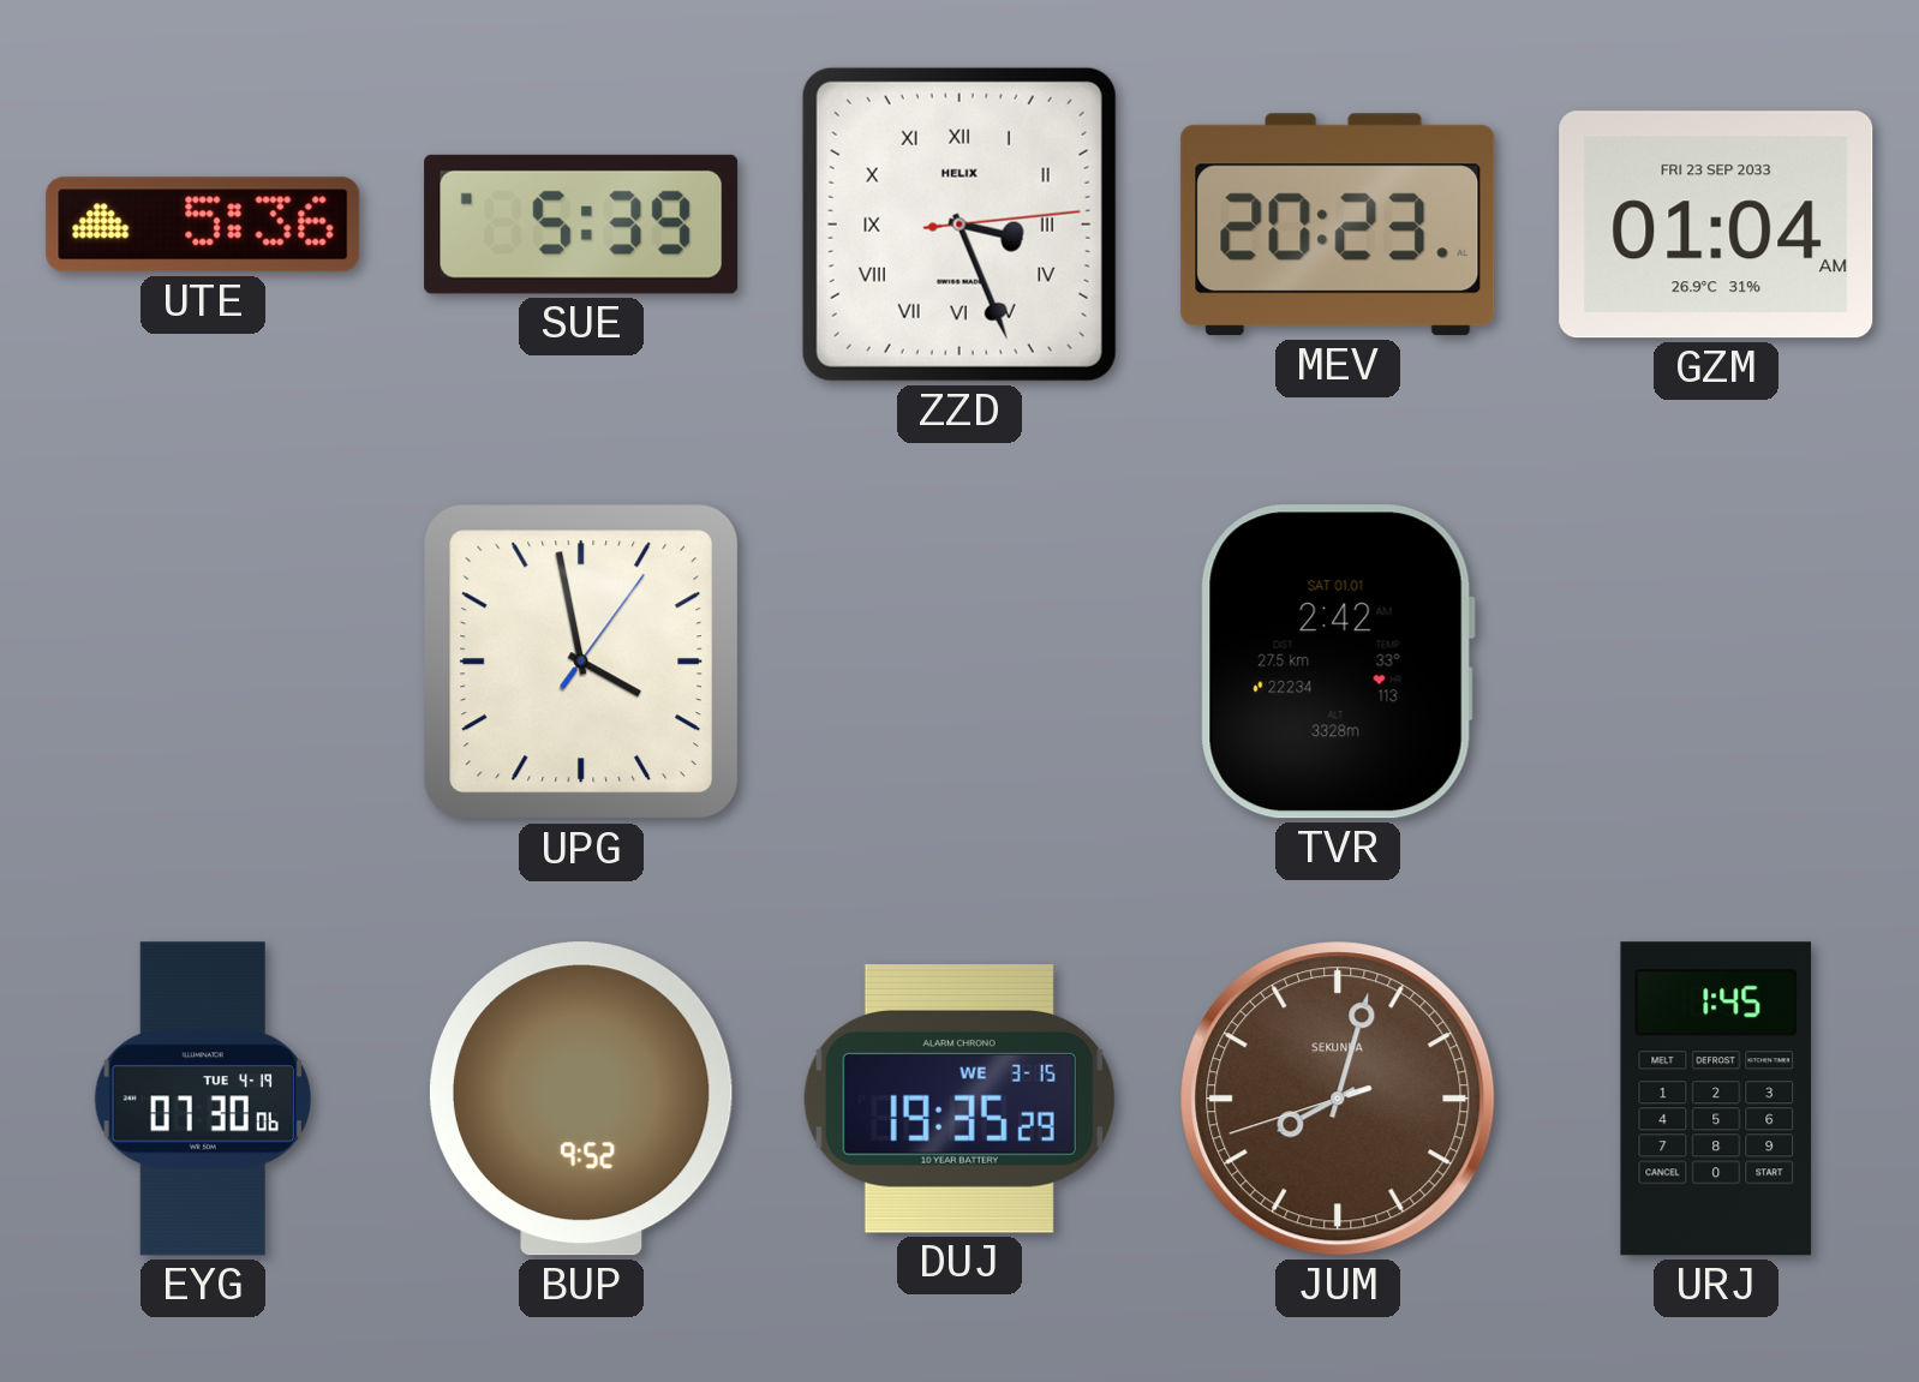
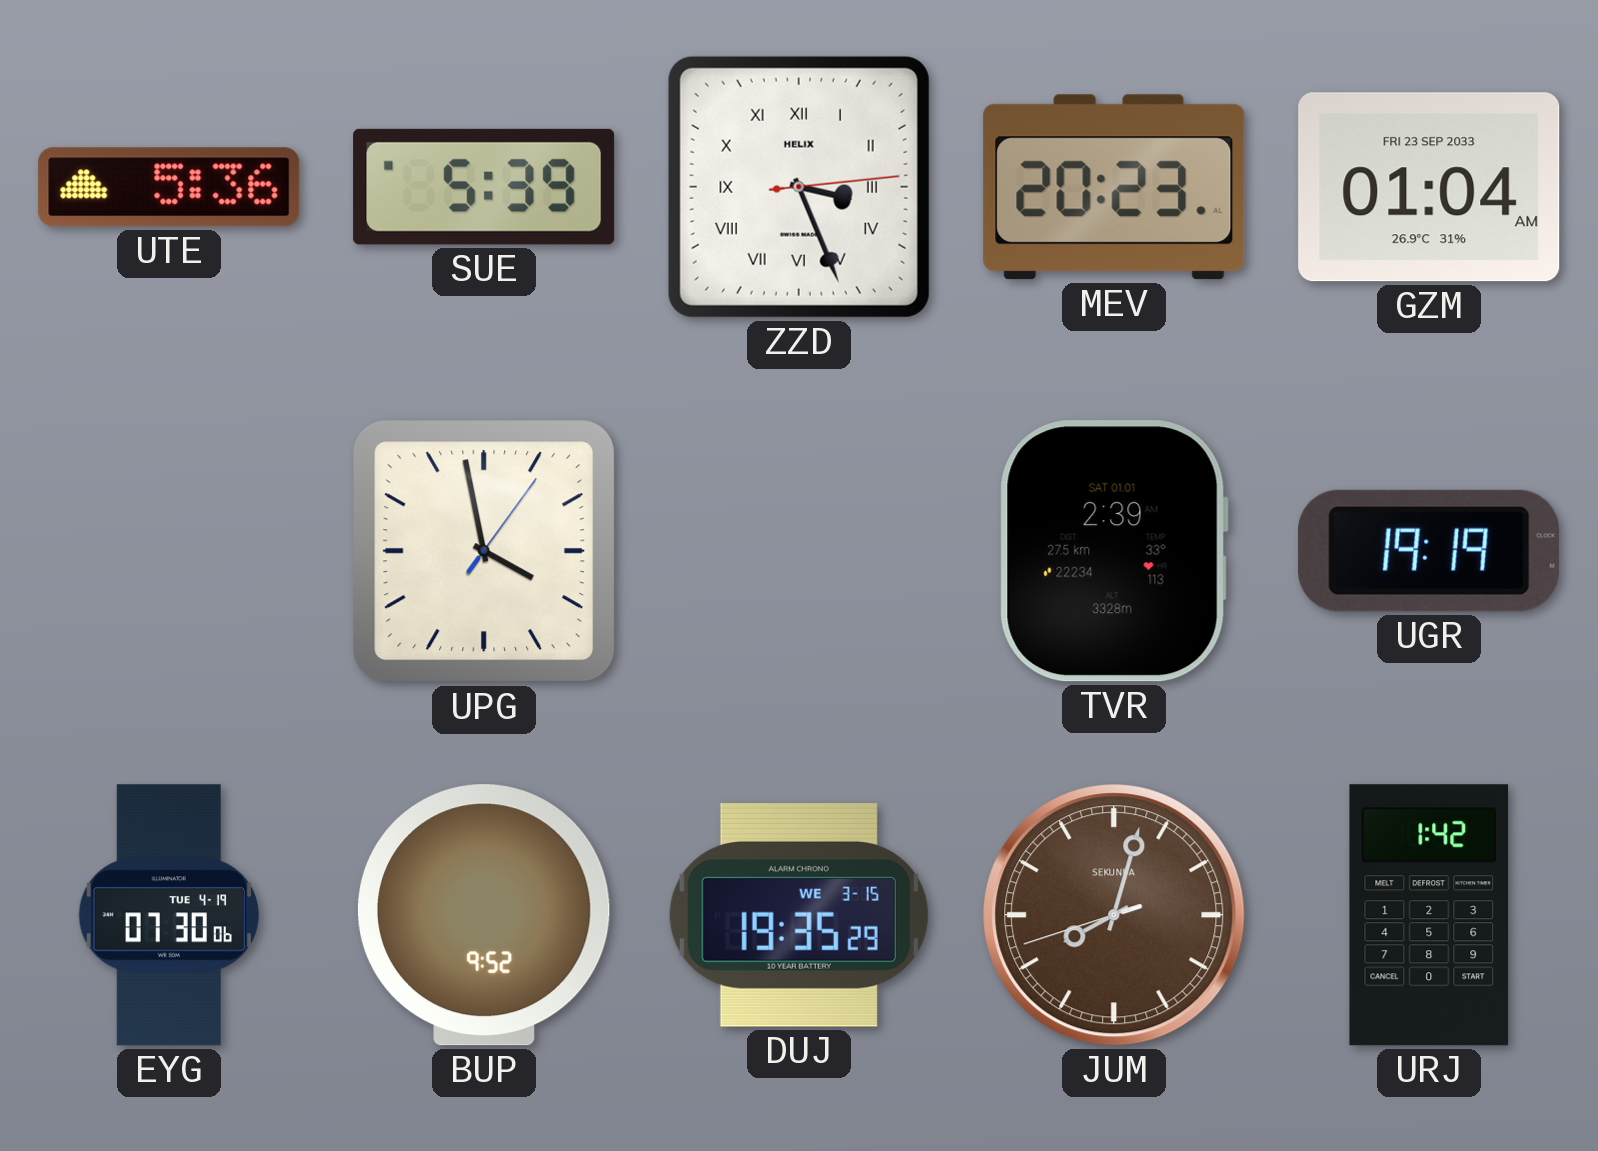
TVR: 2:42 -> 2:39 (1114, 551)
UGR: none -> 19:19 (1429, 551)
URJ: 1:45 -> 1:42 (1429, 915)
